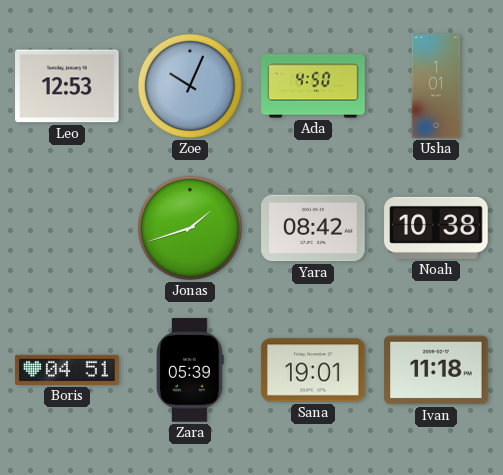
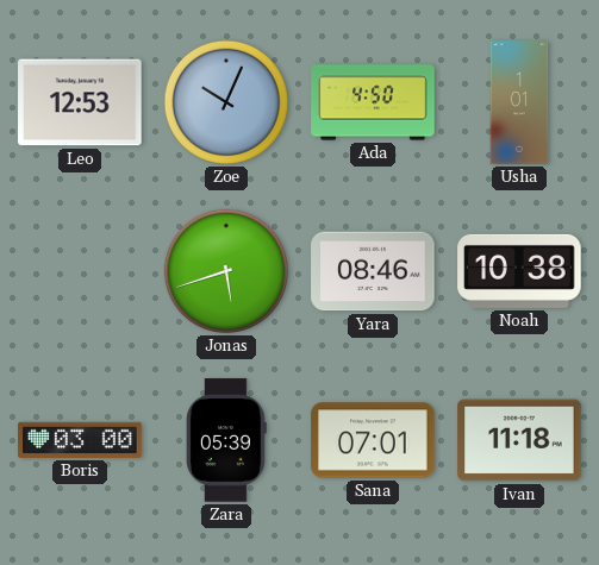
Jonas: 1:42 -> 5:42 (226, 271)
Yara: 08:42 -> 08:46 (373, 271)
Boris: 04:51 -> 03:00 (80, 440)
Sana: 19:01 -> 07:01 (373, 440)
